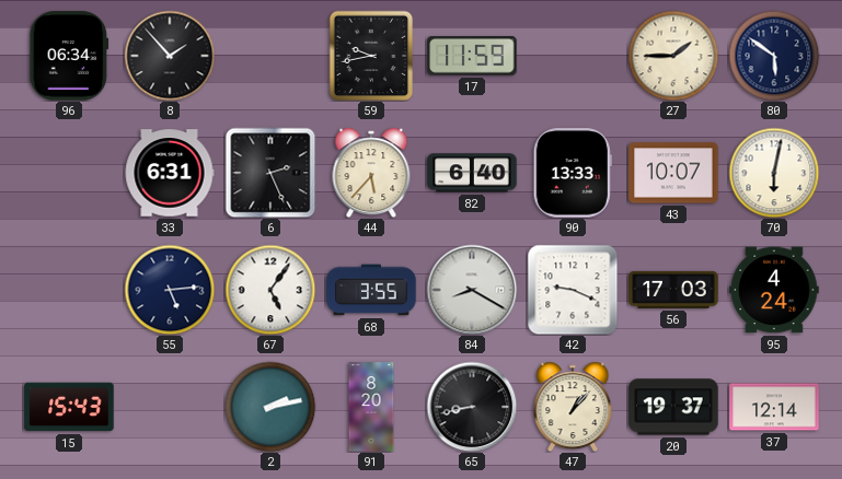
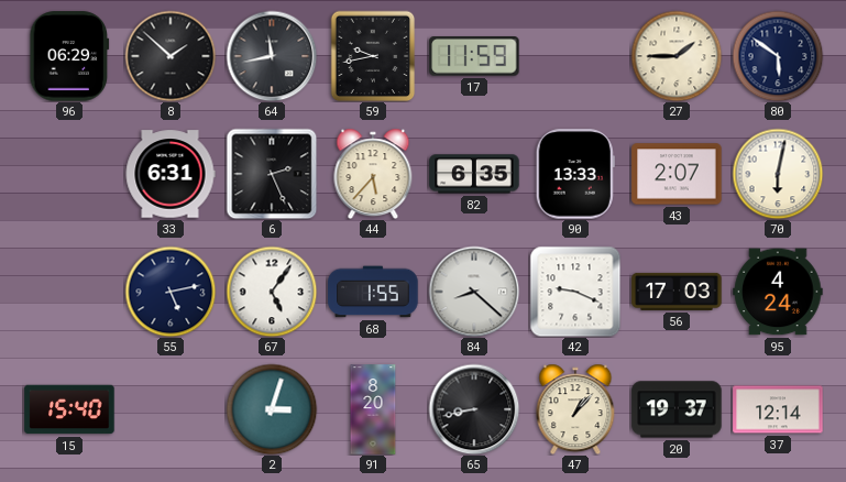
96: 06:34 -> 06:29 (69, 56)
8: 1:53 -> 1:52 (171, 56)
64: none -> 11:43 (272, 56)
82: 6:40 -> 6:35 (474, 174)
43: 10:07 -> 2:07 (677, 174)
55: 5:14 -> 5:13 (171, 292)
68: 3:55 -> 1:55 (373, 292)
84: 8:20 -> 8:22 (474, 292)
15: 15:43 -> 15:40 (69, 409)
2: 2:13 -> 3:03 (272, 409)
